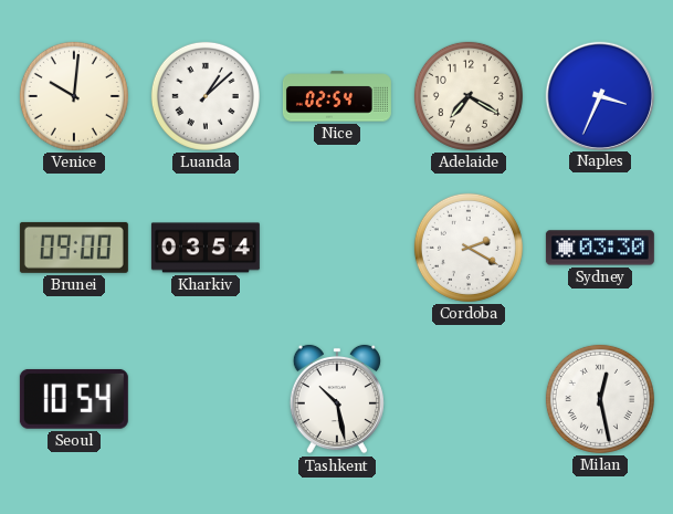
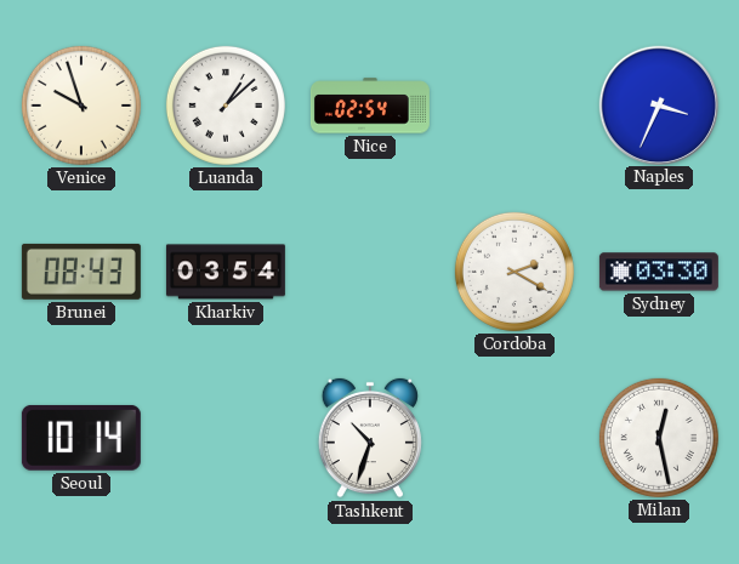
Venice: 10:01 -> 9:57 (81, 106)
Adelaide: 7:20 -> none (469, 96)
Brunei: 09:00 -> 08:43 (81, 272)
Seoul: 10:54 -> 10:14 (81, 438)
Tashkent: 10:28 -> 10:33 (370, 438)
